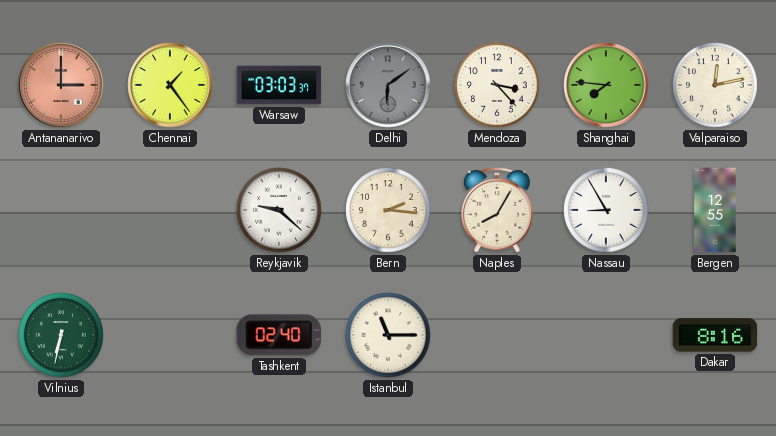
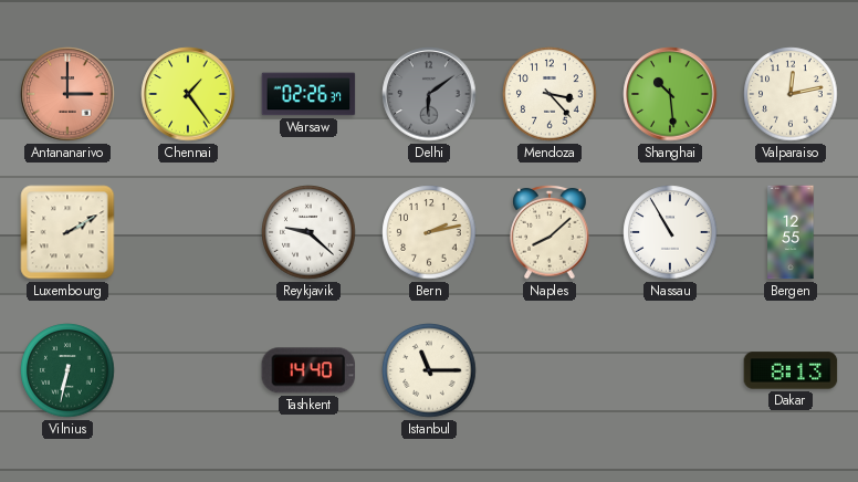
Warsaw: 03:03 -> 02:26 (308, 94)
Shanghai: 7:46 -> 10:29 (670, 94)
Luxembourg: none -> 2:10 (67, 232)
Bern: 2:16 -> 2:13 (429, 232)
Naples: 8:05 -> 8:08 (550, 233)
Nassau: 8:55 -> 10:55 (670, 232)
Tashkent: 02:40 -> 14:40 (308, 370)
Dakar: 8:16 -> 8:13 (791, 370)
